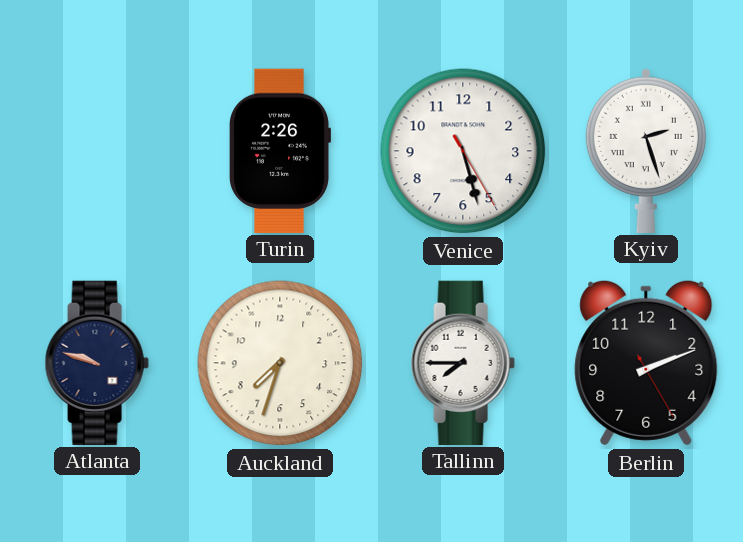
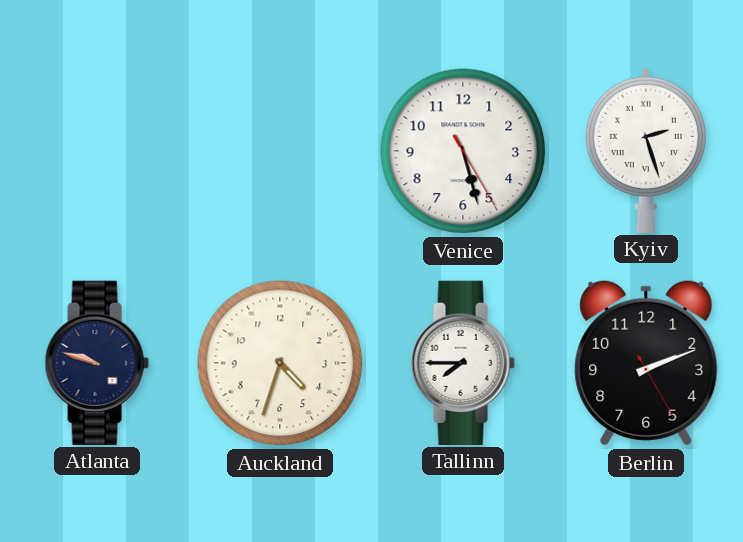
Turin: 2:26 -> none (280, 151)
Auckland: 7:33 -> 4:33 (280, 363)
